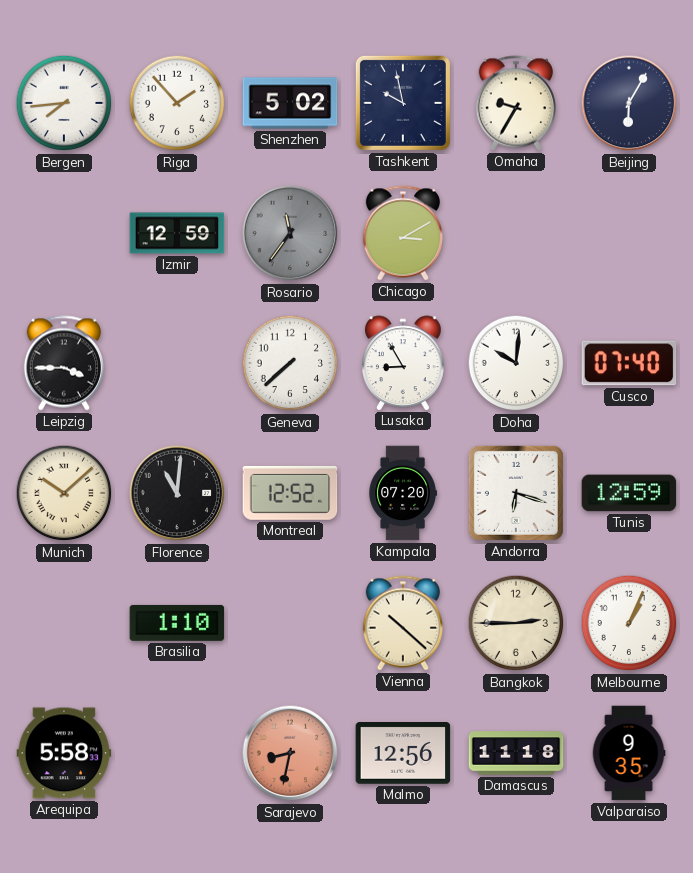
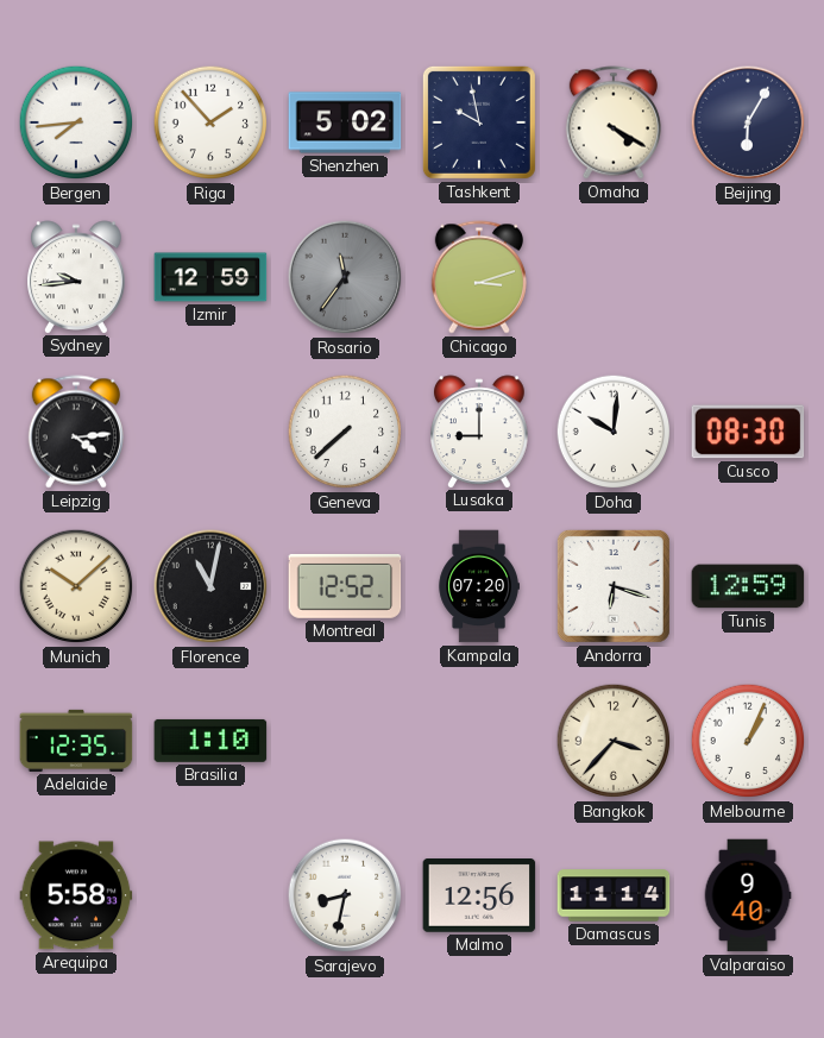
Omaha: 9:35 -> 4:20 (614, 122)
Sydney: none -> 9:44 (77, 277)
Chicago: 3:10 -> 3:12 (479, 277)
Leipzig: 3:45 -> 4:14 (76, 432)
Lusaka: 8:55 -> 9:00 (480, 432)
Cusco: 07:40 -> 08:30 (748, 432)
Florence: 11:01 -> 11:02 (210, 586)
Adelaide: none -> 12:35 (76, 741)
Vienna: 10:22 -> none (403, 623)
Bangkok: 2:45 -> 3:37 (614, 741)
Sarajevo dial: salmon -> white (345, 895)
Damascus: 11:18 -> 11:14 (614, 895)
Valparaiso: 9:35 -> 9:40 (748, 895)
